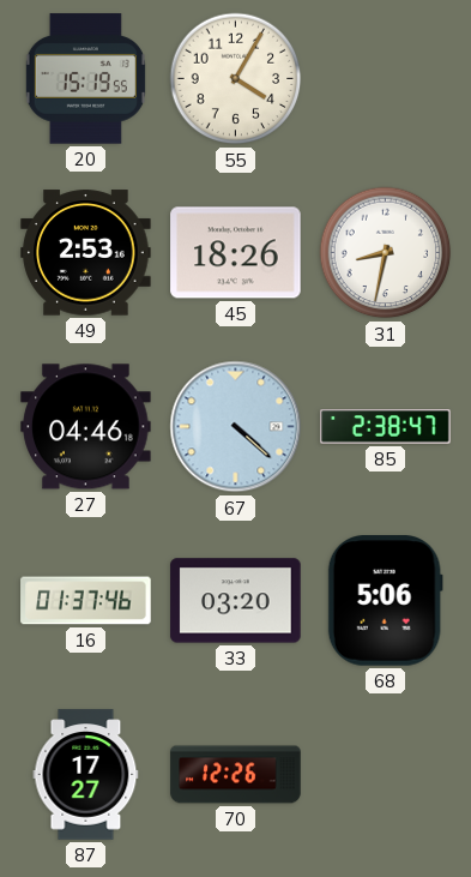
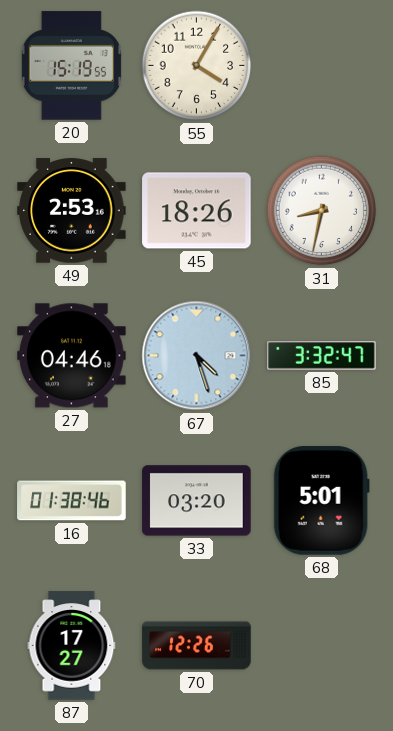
67: 4:22 -> 4:27 (197, 356)
85: 2:38 -> 3:32 (322, 356)
16: 01:37 -> 01:38 (72, 501)
68: 5:06 -> 5:01 (321, 501)
